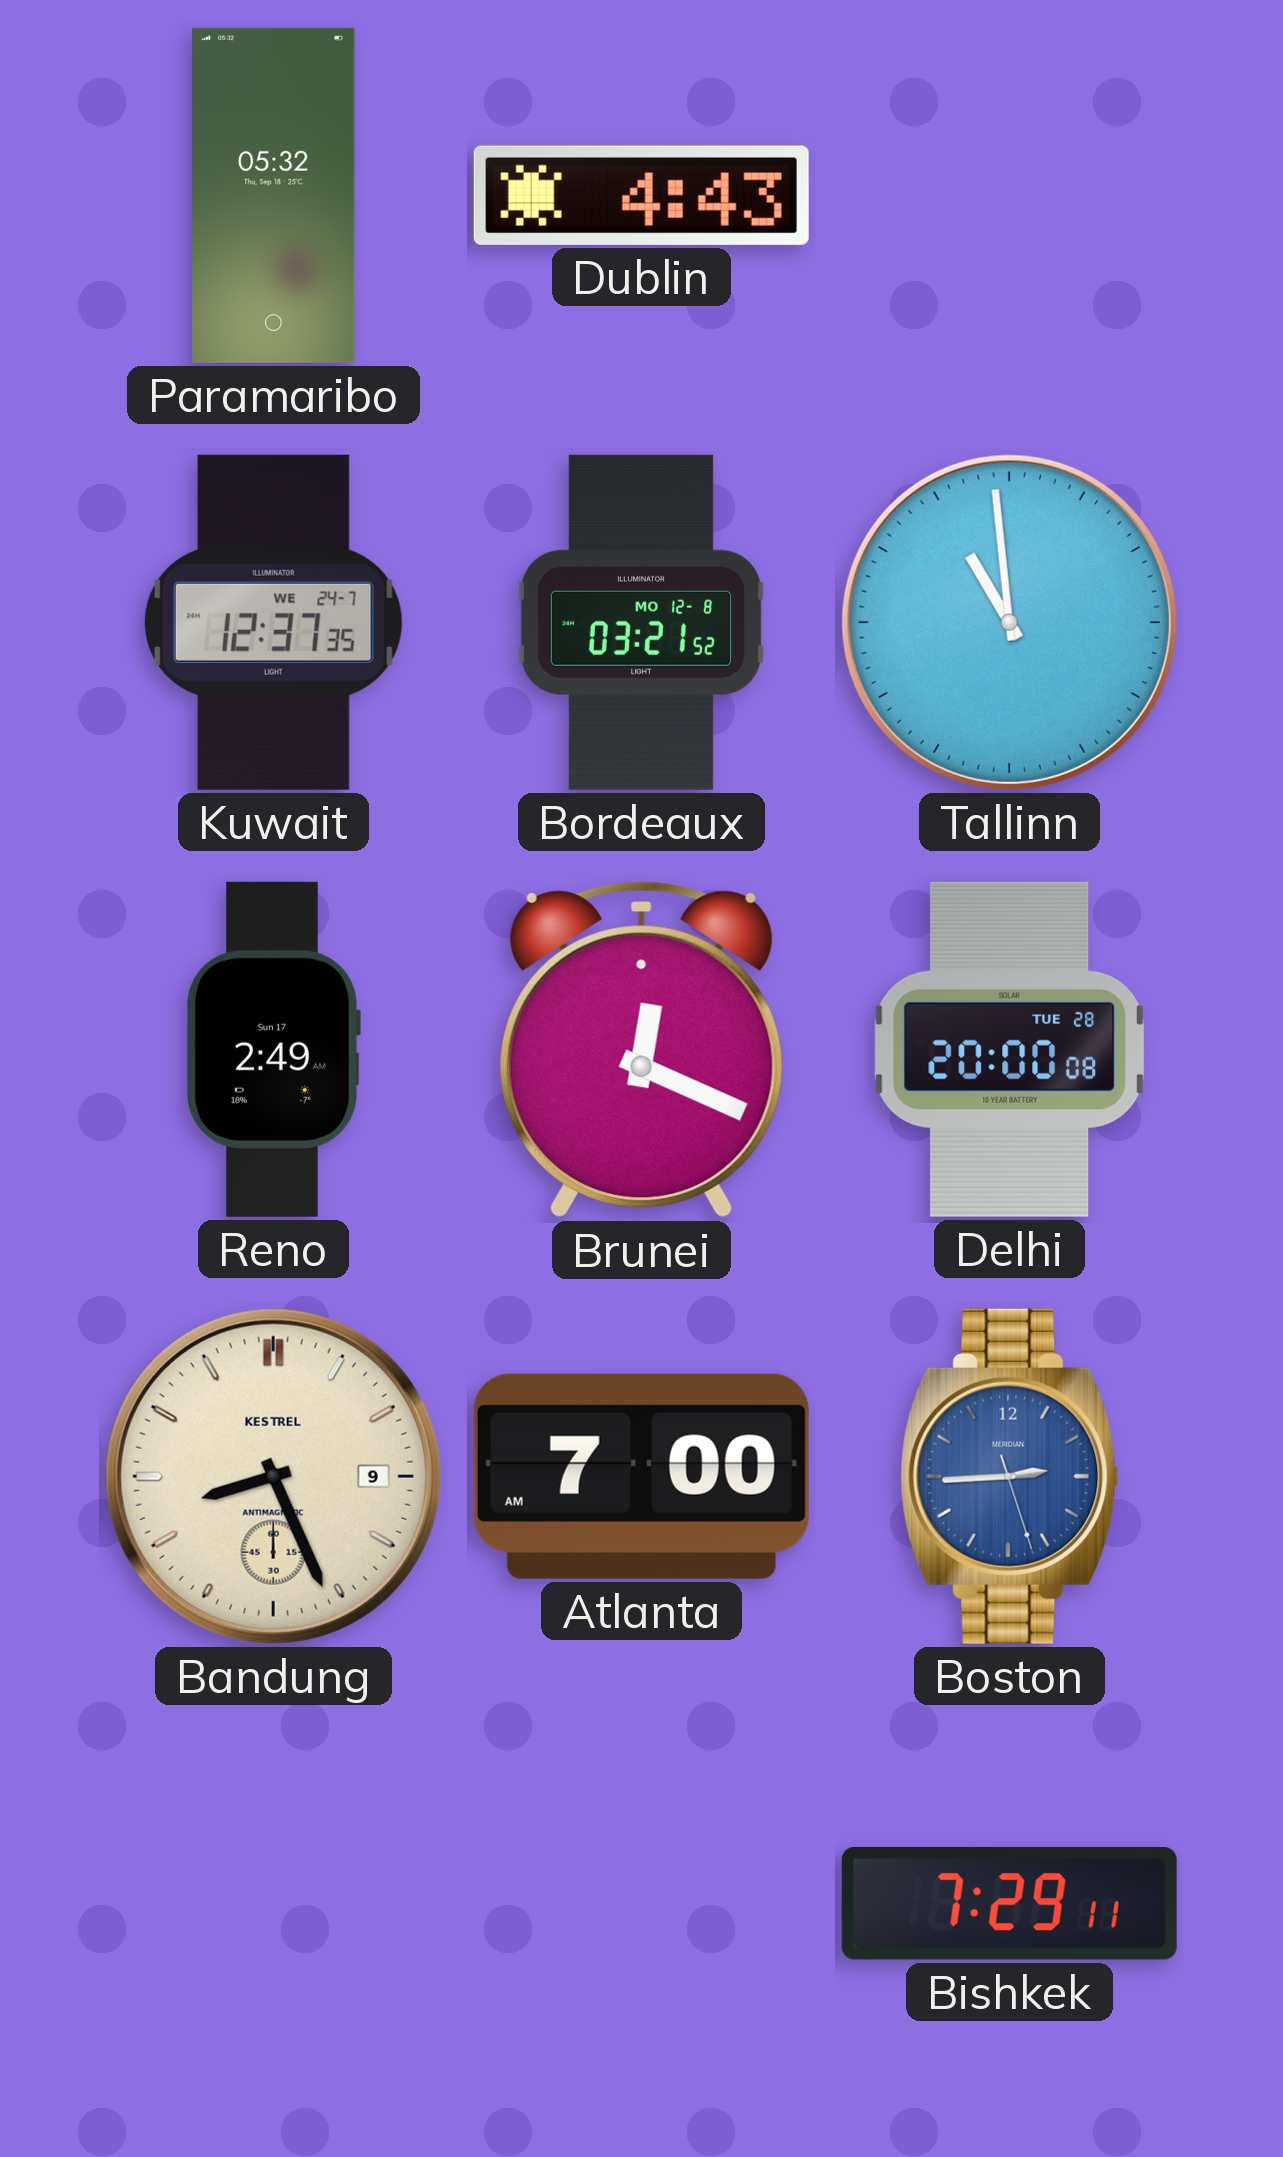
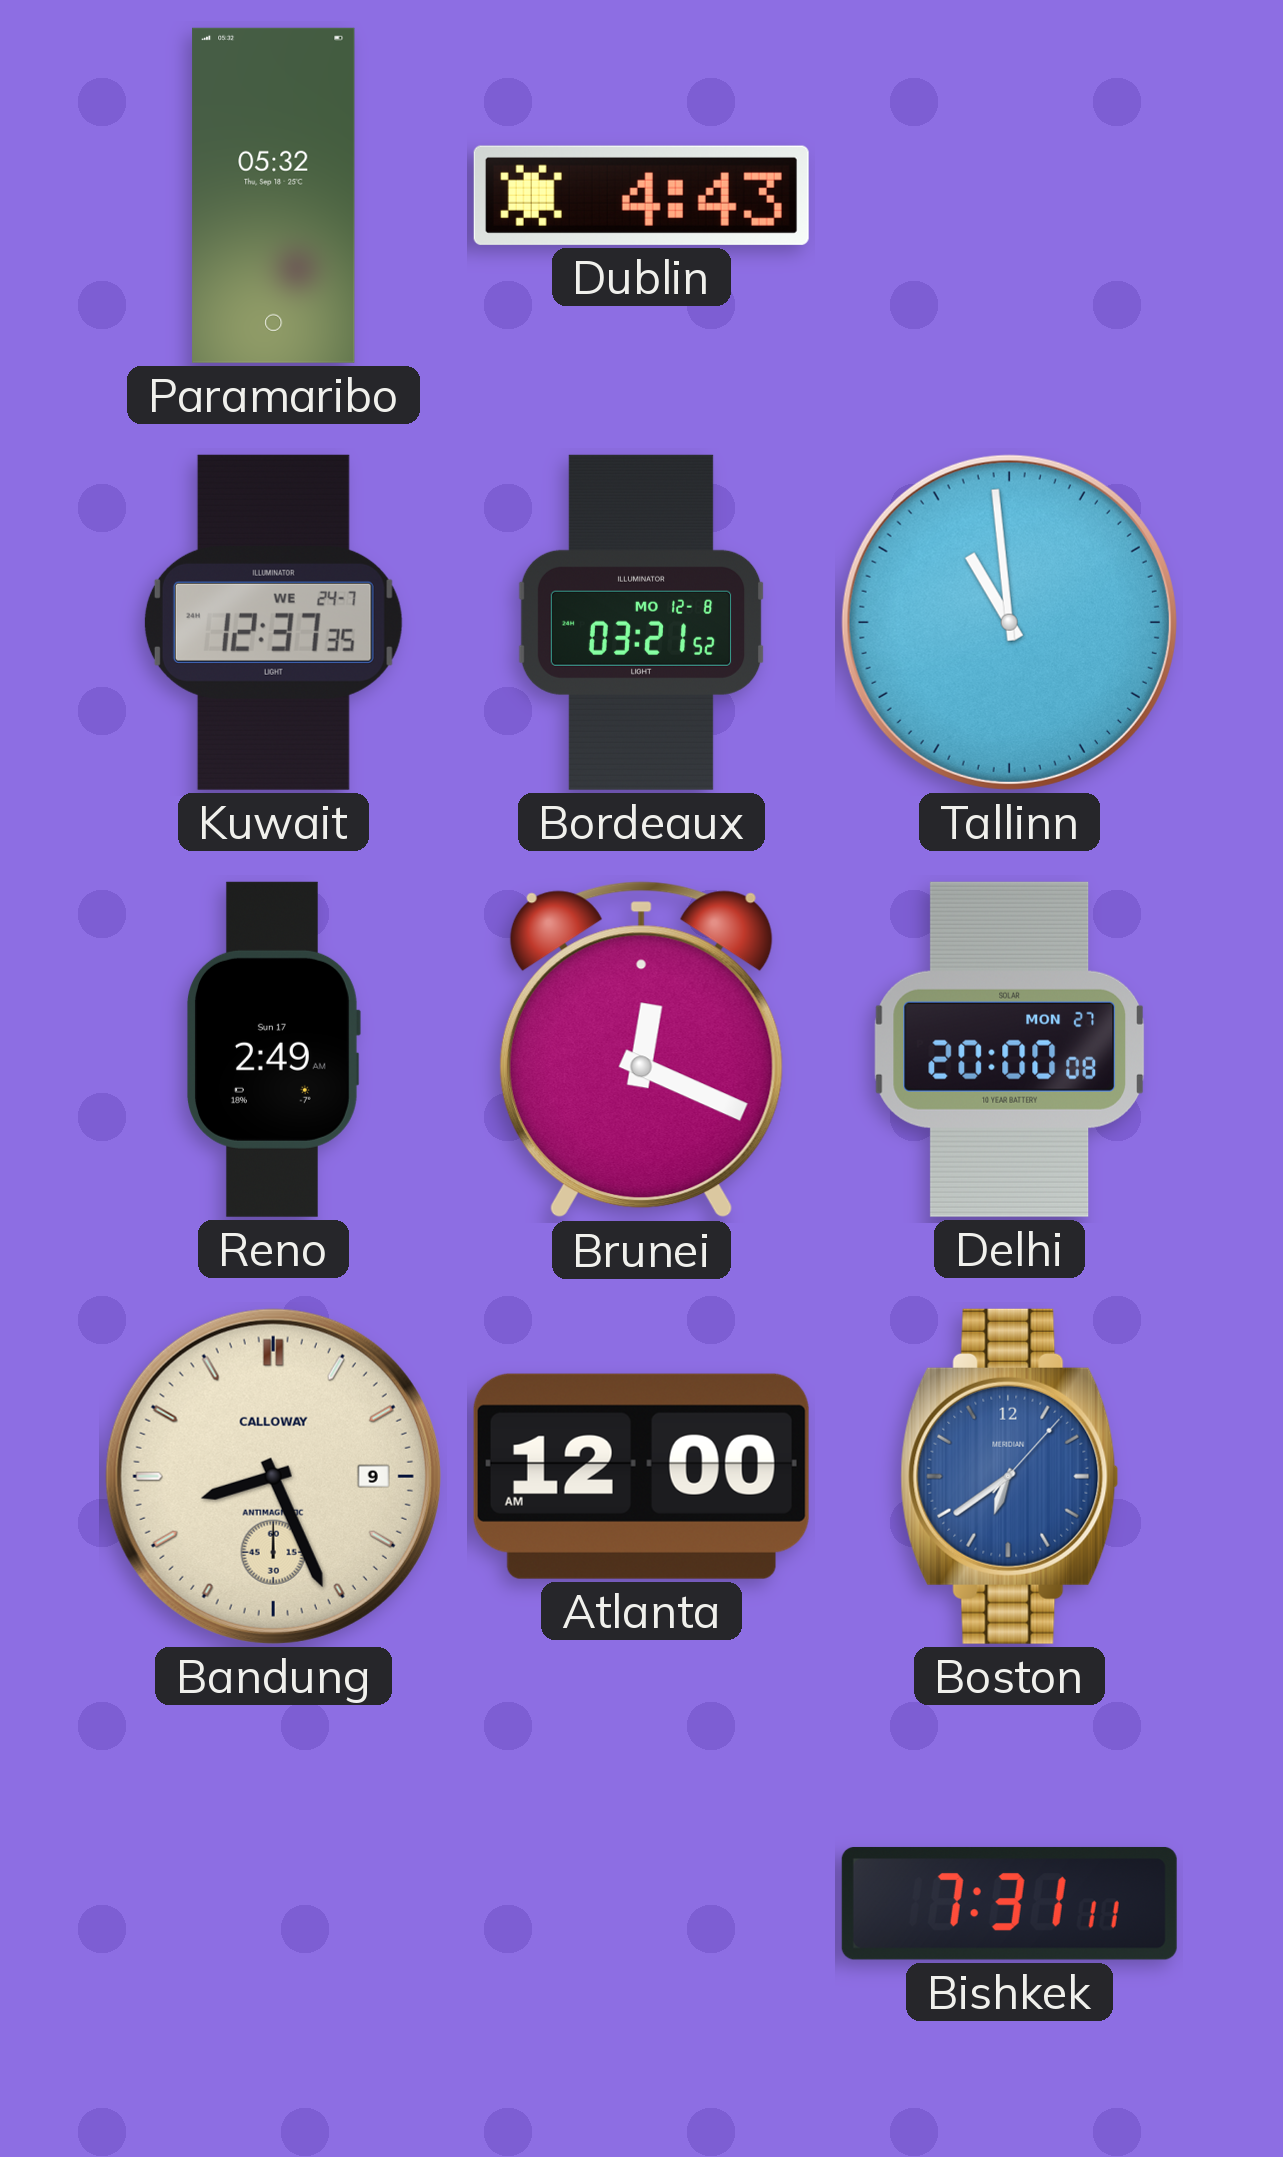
Delhi date: TUE 28 -> MON 27 (1009, 1049)
Bandung brand: KESTREL -> CALLOWAY (273, 1476)
Atlanta: 7:00 -> 12:00 (641, 1476)
Boston: 2:44 -> 6:39 (1010, 1476)
Bishkek: 7:29 -> 7:31 (1009, 1903)
